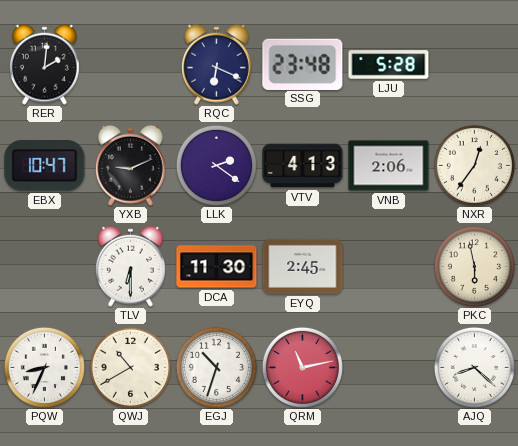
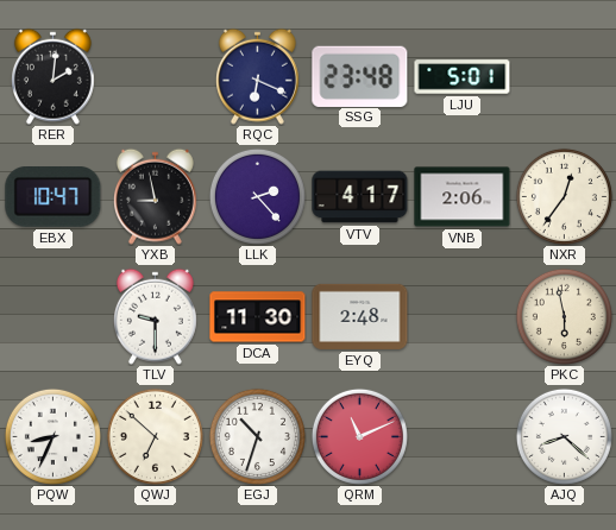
LJU: 5:28 -> 5:01 (463, 77)
YXB: 9:11 -> 8:58 (155, 196)
LLK: 2:21 -> 2:23 (257, 196)
VTV: 4:13 -> 4:17 (360, 197)
TLV: 6:30 -> 9:30 (155, 316)
EYQ: 2:45 -> 2:48 (360, 316)
QWJ: 10:40 -> 6:52 (155, 436)
QRM: 11:13 -> 11:11 (359, 436)
